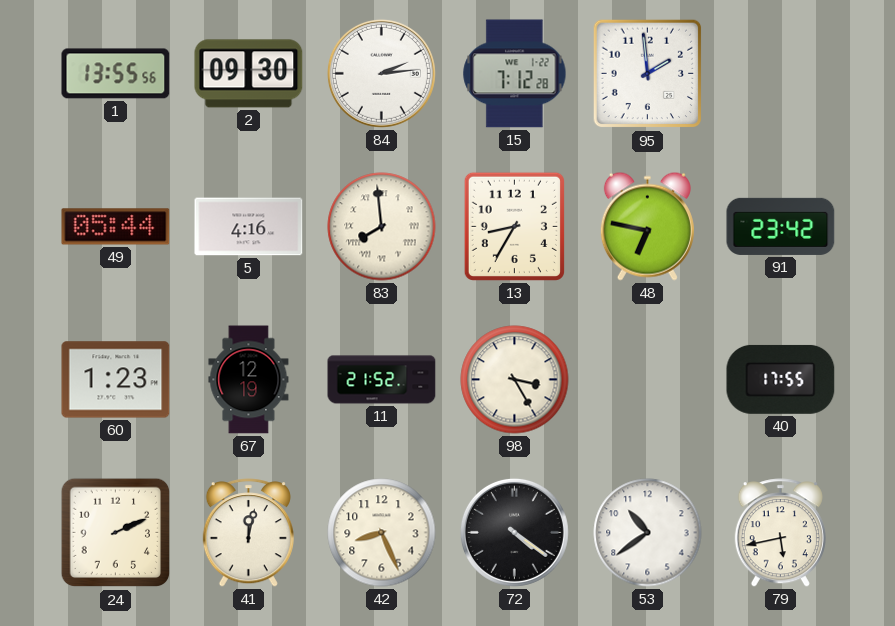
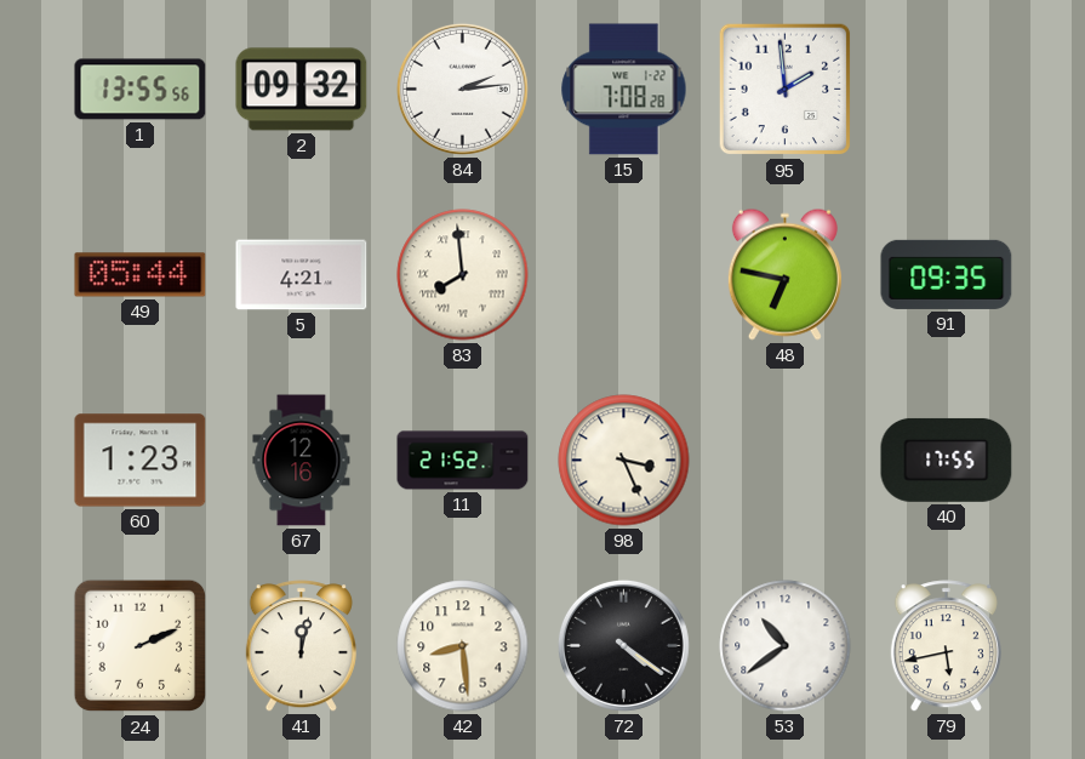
2: 09:30 -> 09:32 (302, 90)
15: 7:12 -> 7:08 (624, 90)
5: 4:16 -> 4:21 (302, 275)
13: 8:35 -> none (514, 226)
91: 23:42 -> 09:35 (947, 274)
67: 12:19 -> 12:16 (302, 461)
98: 3:25 -> 3:26 (624, 461)
42: 8:26 -> 8:29 (463, 646)
